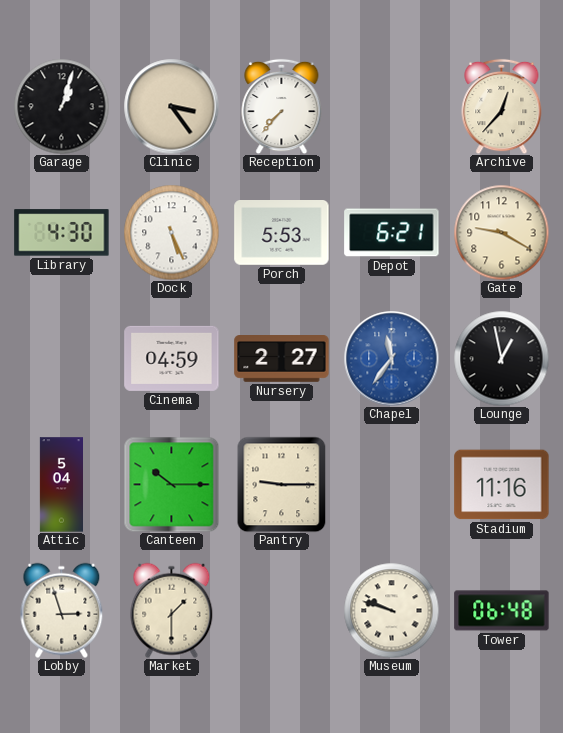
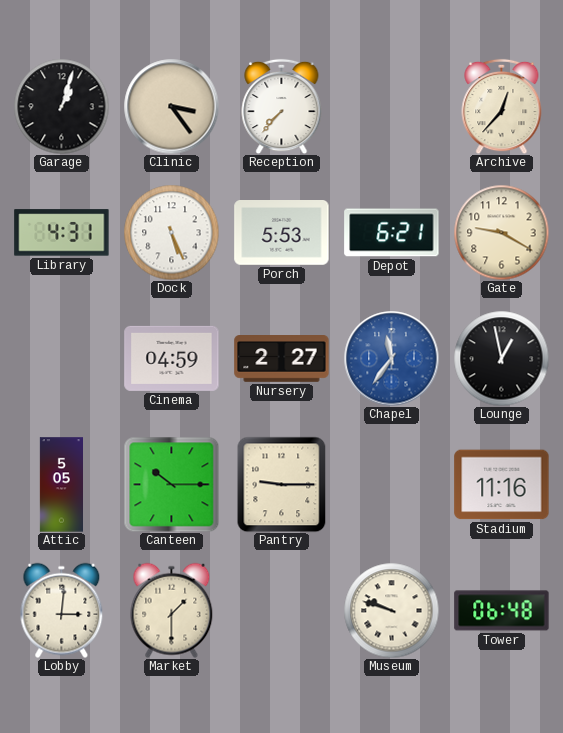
Library: 4:30 -> 4:31 (62, 233)
Attic: 5:04 -> 5:05 (61, 485)
Lobby: 2:57 -> 3:01 (62, 610)
